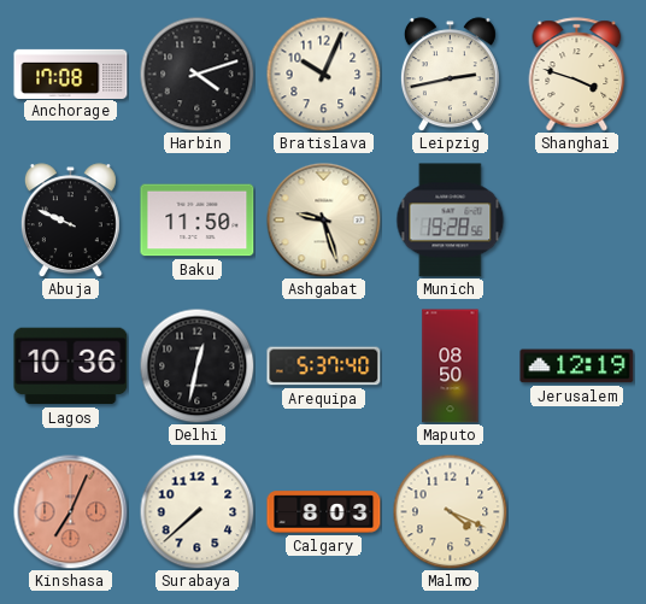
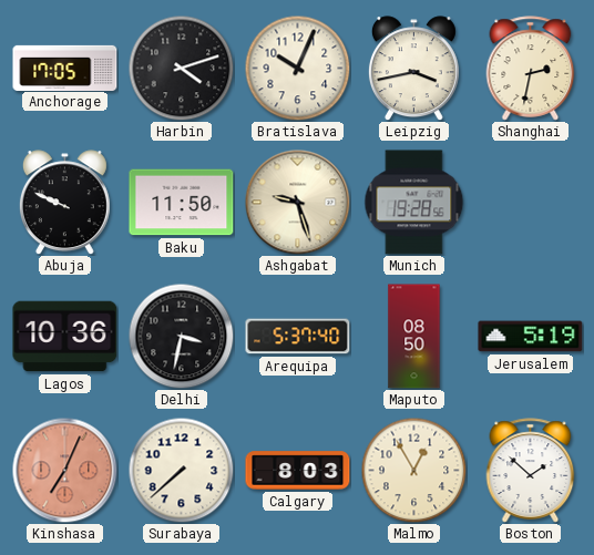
Anchorage: 17:08 -> 17:05 (65, 68)
Leipzig: 2:43 -> 3:43 (413, 69)
Shanghai: 3:48 -> 2:32 (531, 69)
Delhi: 12:32 -> 3:32 (181, 336)
Jerusalem: 12:19 -> 5:19 (531, 337)
Malmo: 4:19 -> 12:55 (413, 470)
Boston: none -> 1:52 (531, 471)
